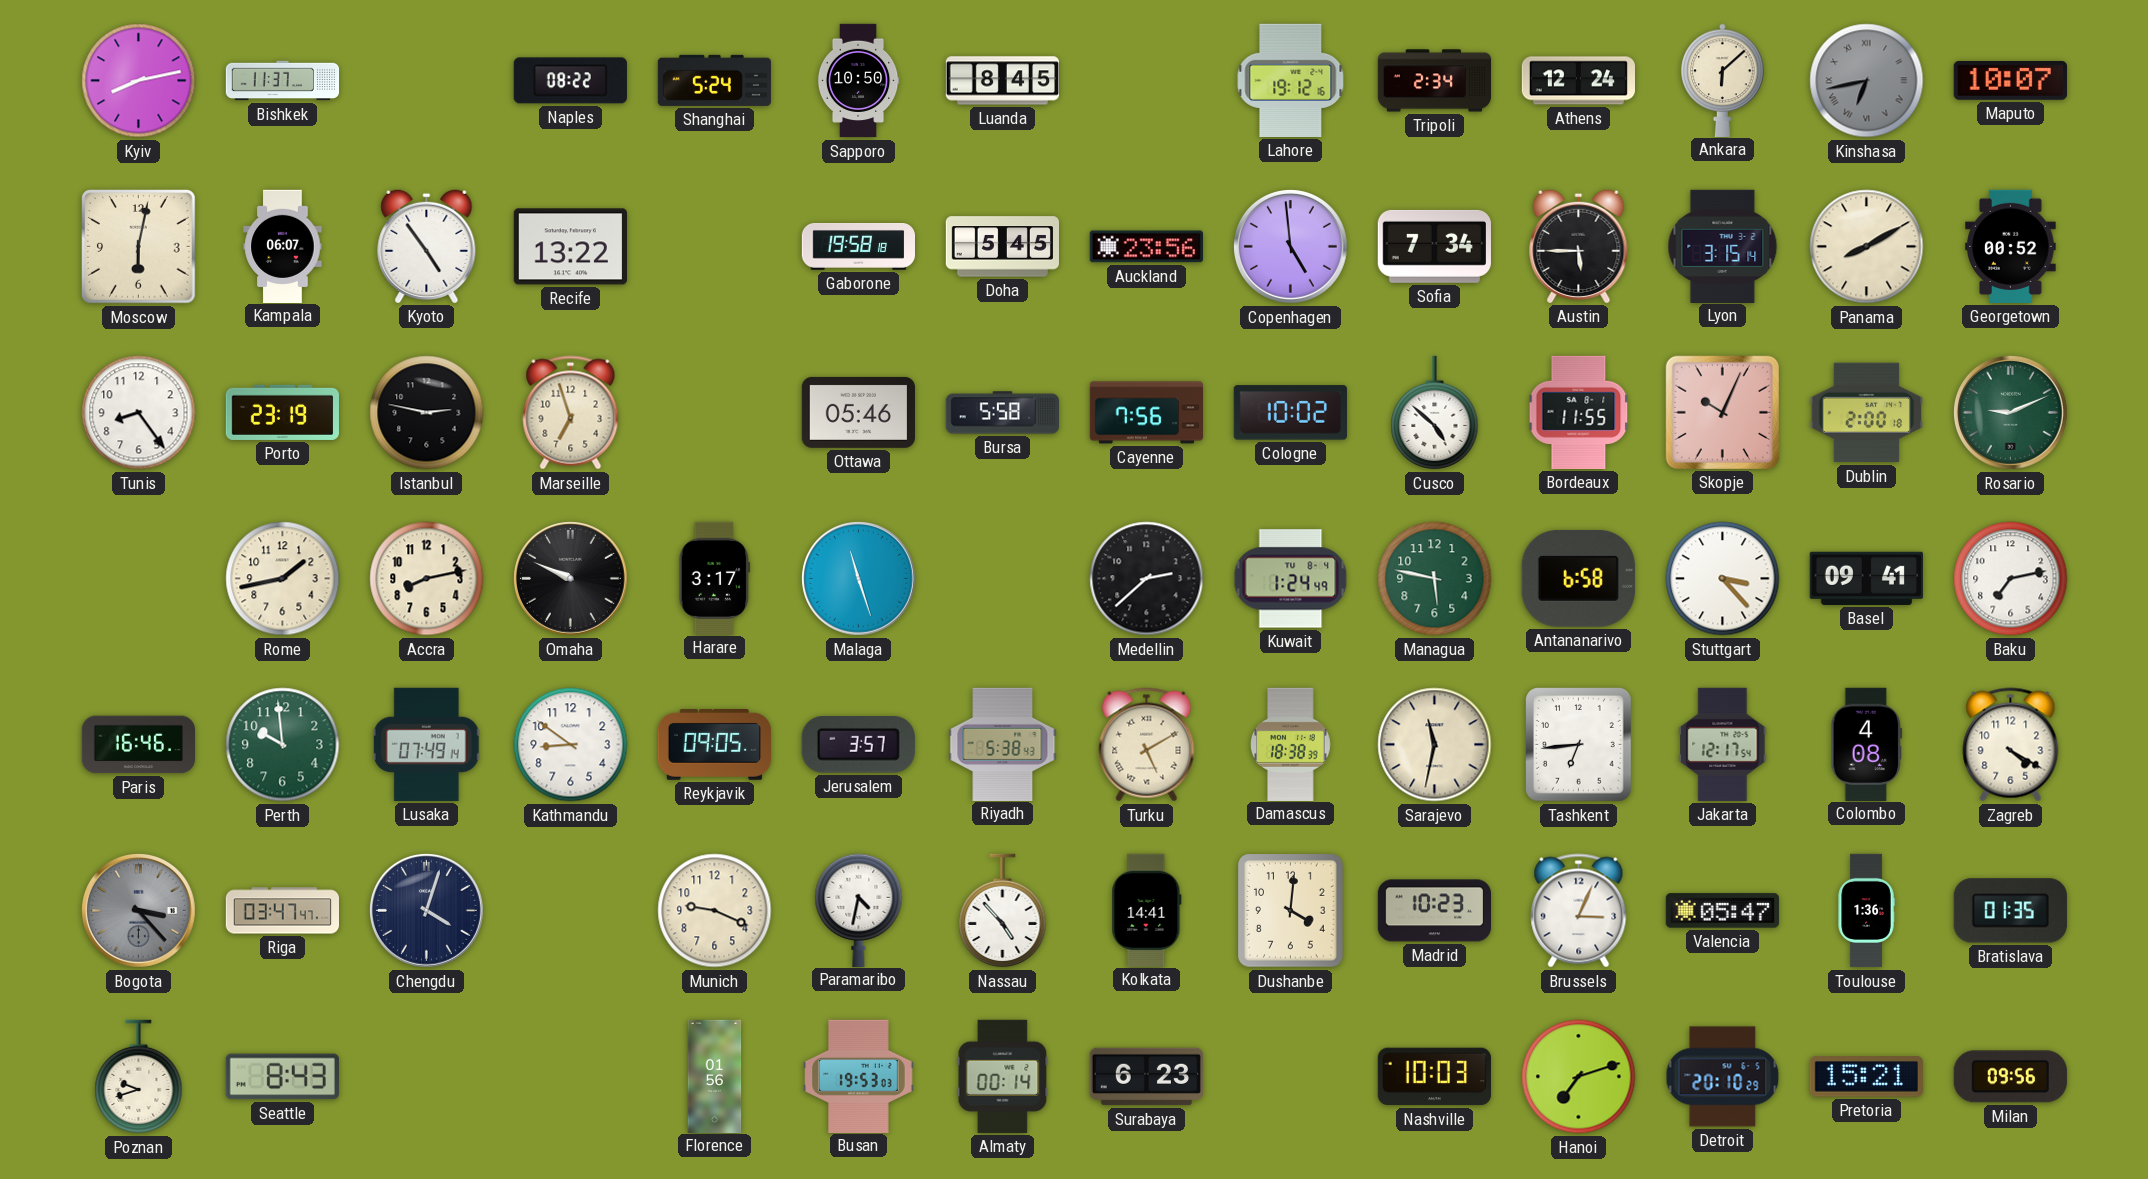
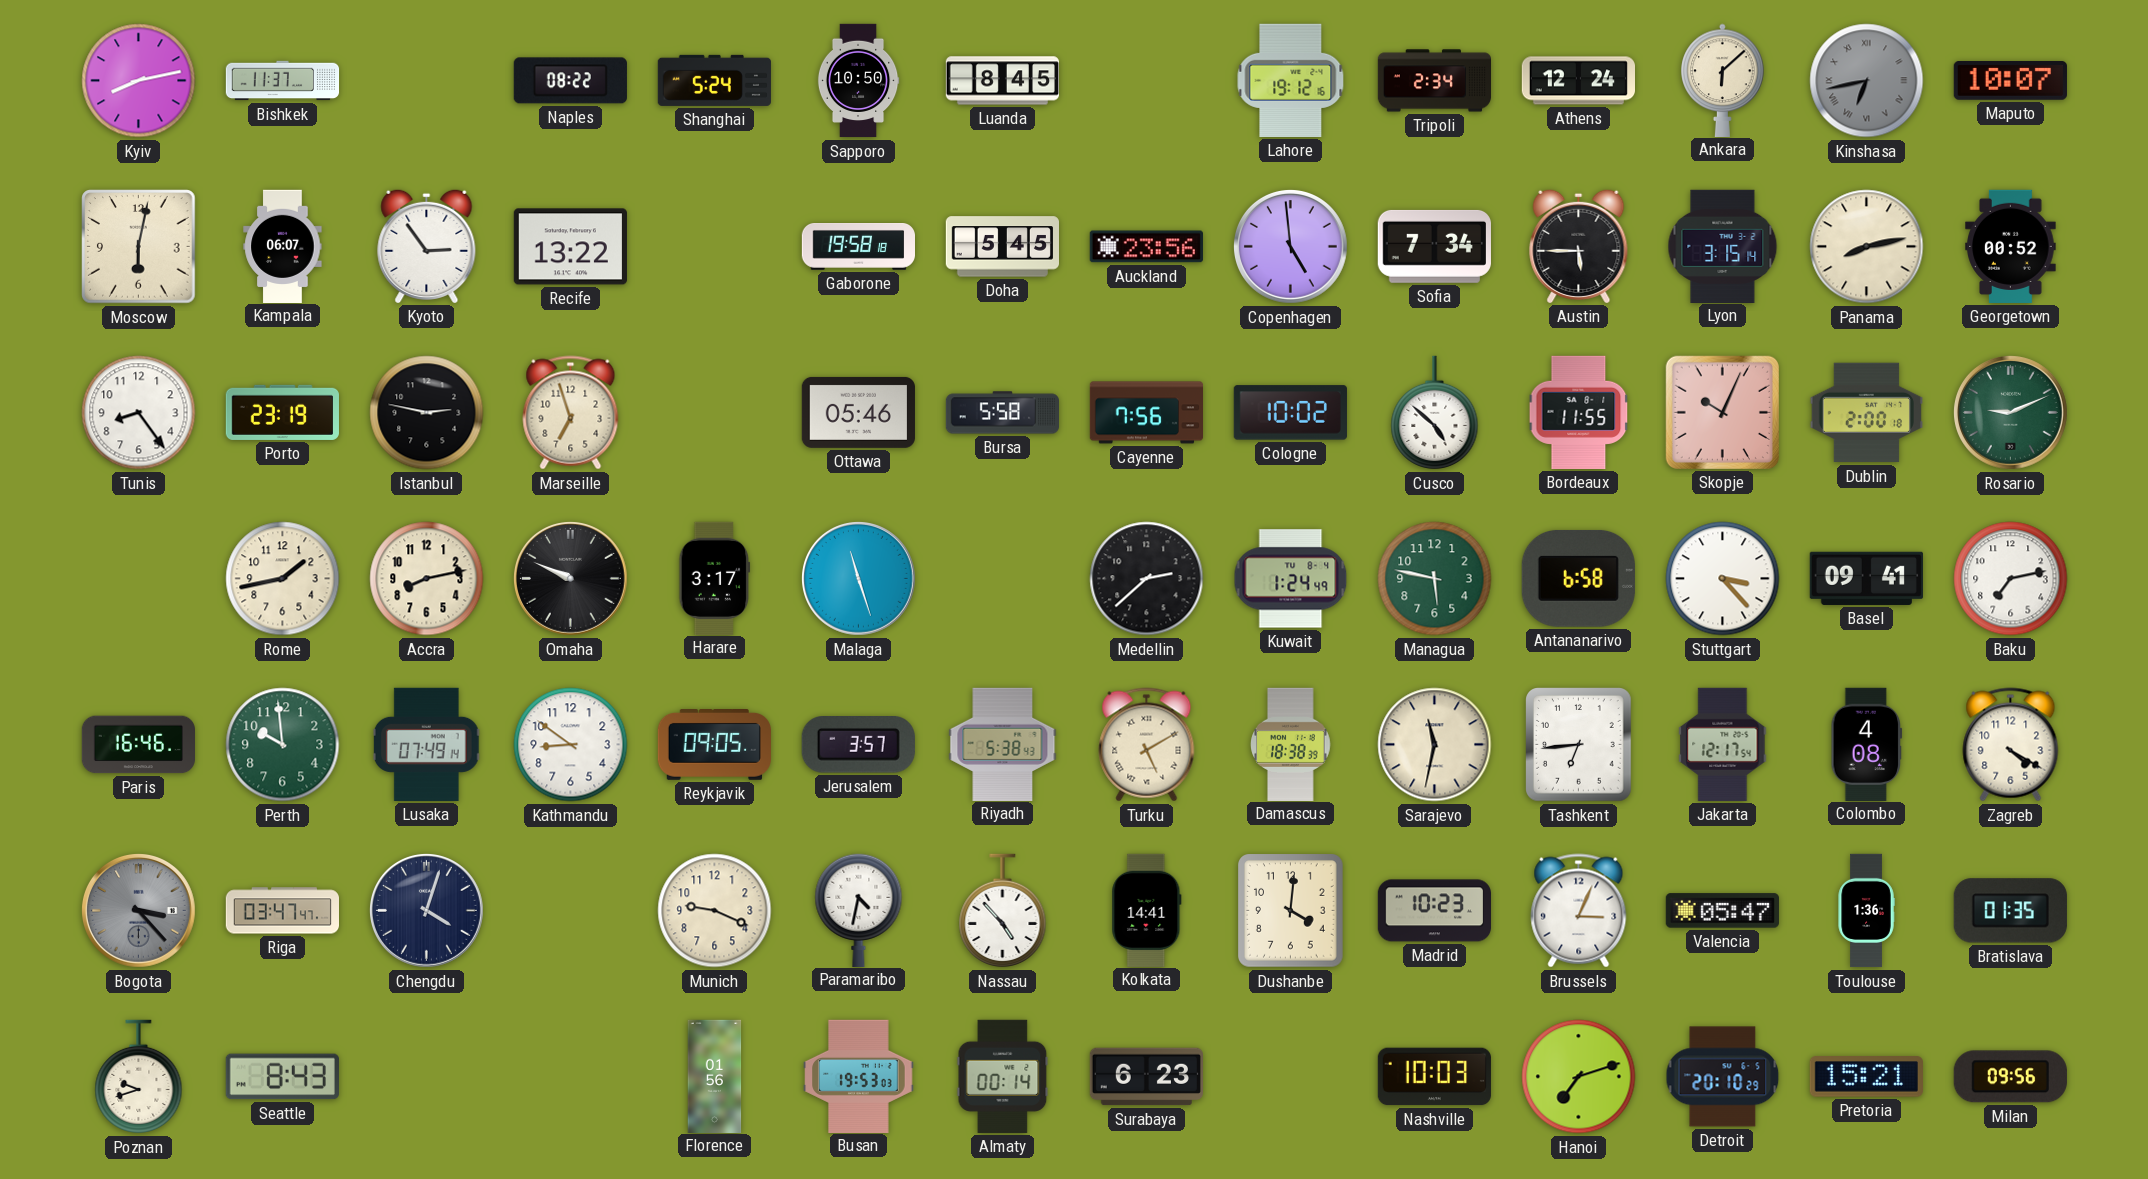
Kyoto: 4:54 -> 2:54 (427, 246)
Panama: 8:10 -> 8:13 (1867, 247)
